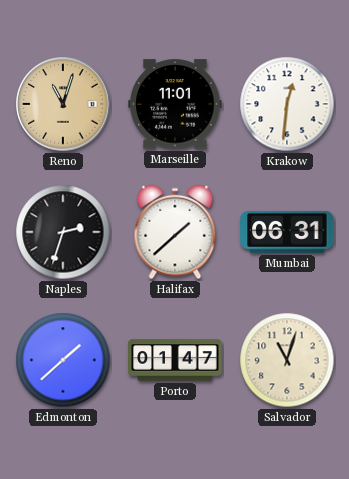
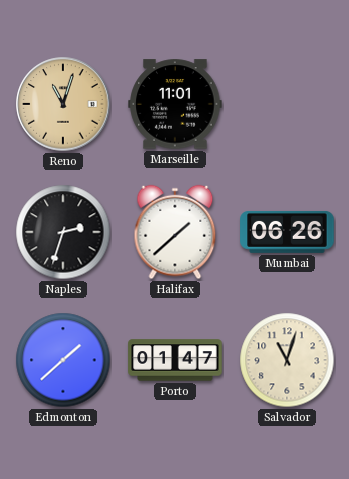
Krakow: 12:31 -> none (287, 104)
Mumbai: 06:31 -> 06:26 (287, 232)
